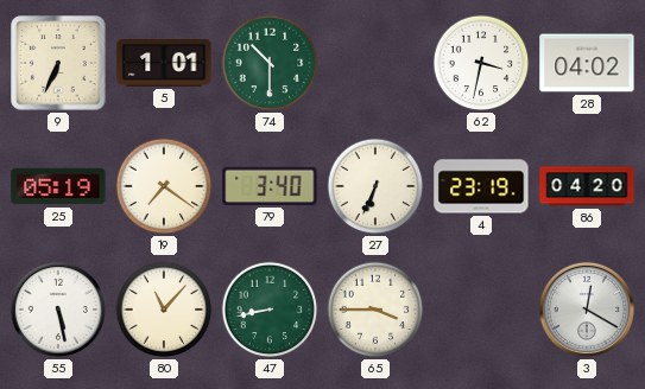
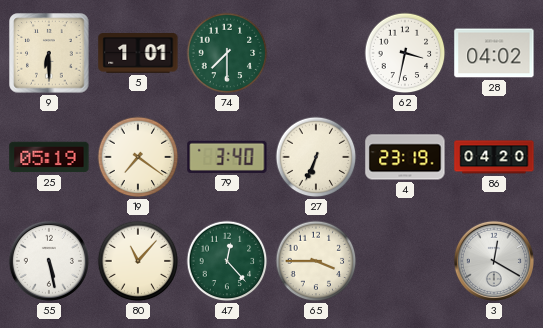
9: 6:34 -> 6:30 (49, 53)
74: 10:30 -> 7:30 (227, 53)
47: 8:43 -> 12:23 (227, 261)
